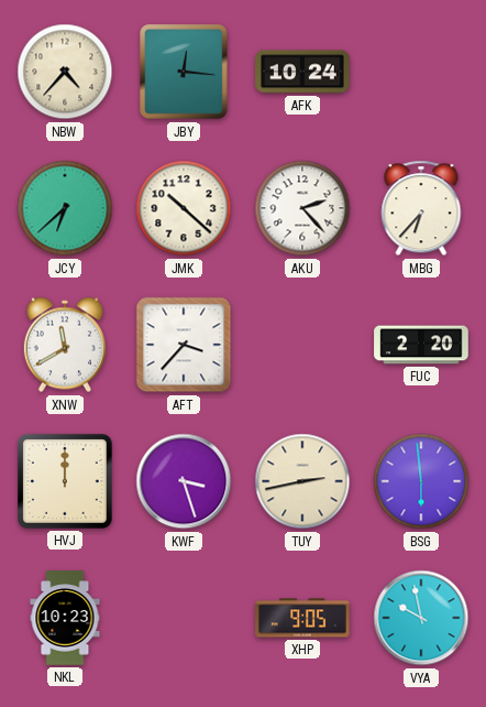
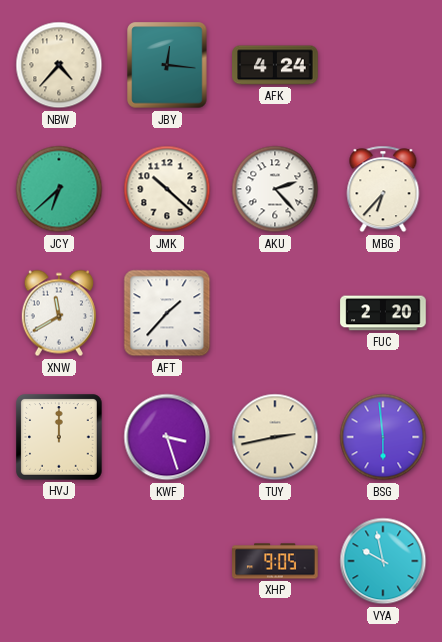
AFK: 10:24 -> 4:24 (275, 65)
AFT: 3:37 -> 1:37 (167, 313)
NKL: 10:23 -> none (65, 618)
